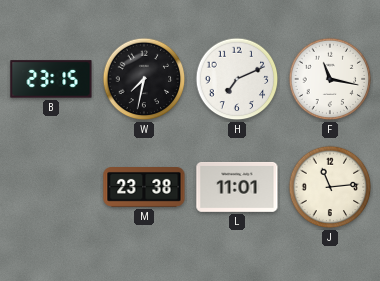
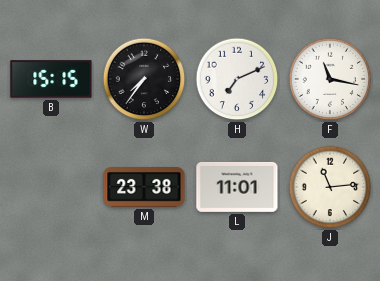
B: 23:15 -> 15:15 (51, 79)
W: 7:32 -> 7:36 (144, 79)
